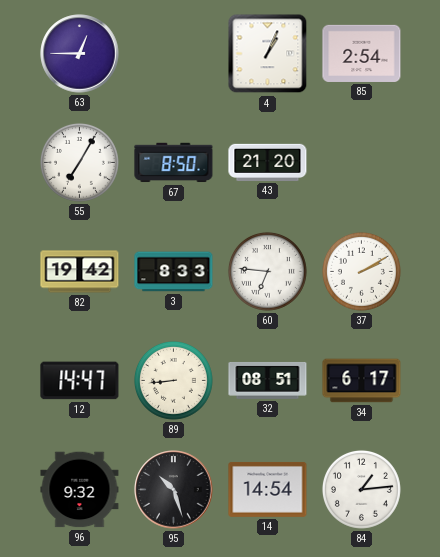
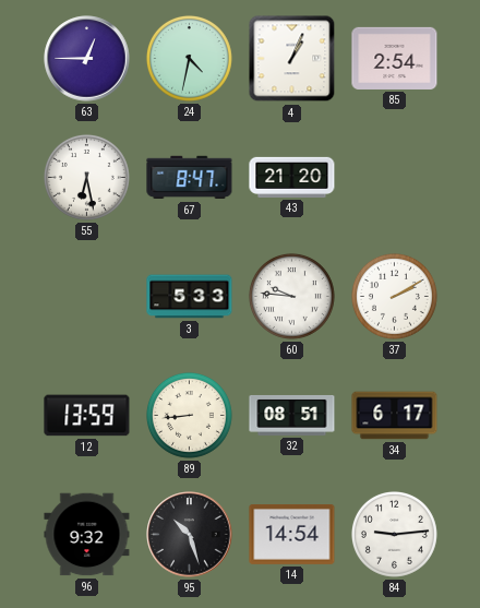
24: none -> 4:32 (189, 58)
55: 7:05 -> 6:28 (86, 177)
67: 8:50 -> 8:47 (190, 178)
82: 19:42 -> none (80, 272)
3: 8:33 -> 5:33 (190, 297)
60: 6:46 -> 9:46 (291, 296)
12: 14:47 -> 13:59 (87, 416)
84: 1:14 -> 9:14 (394, 534)
